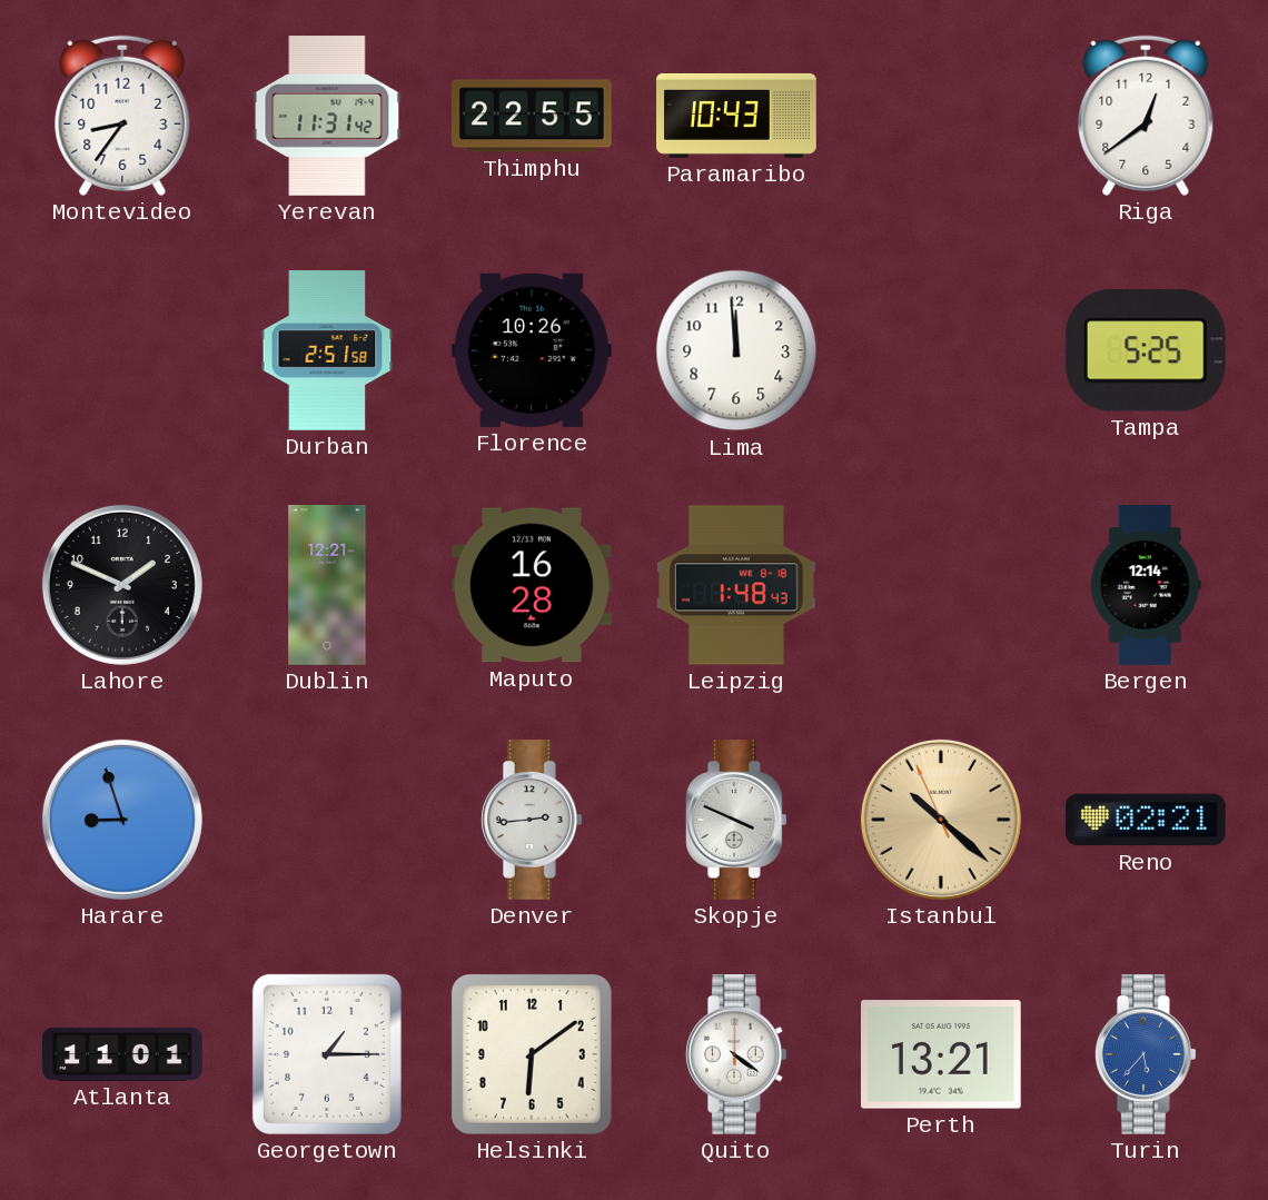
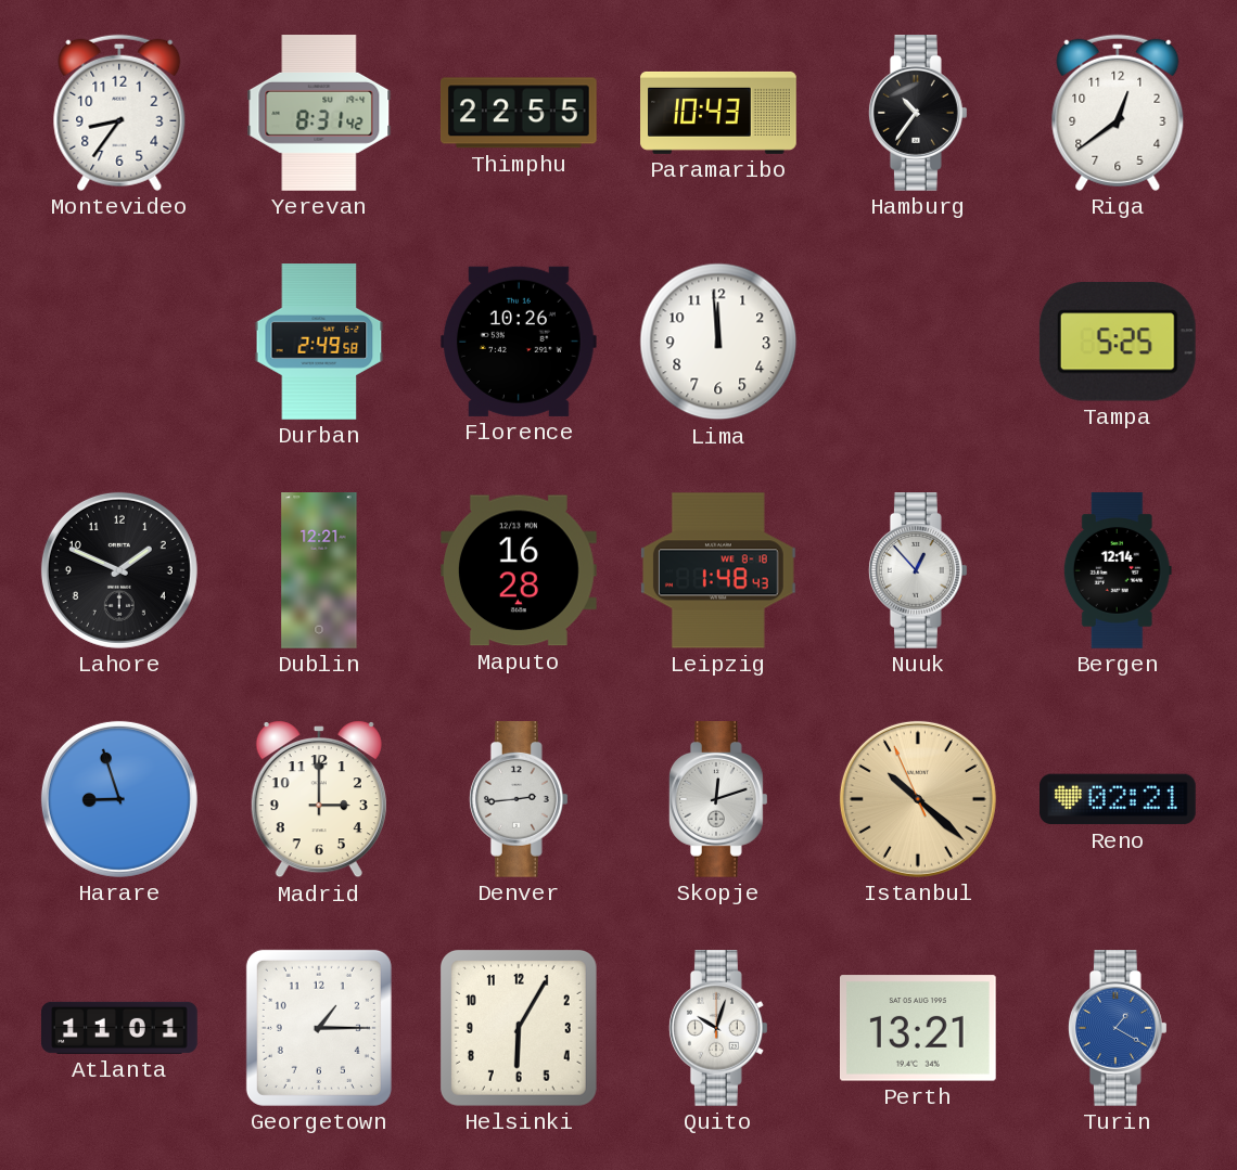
Yerevan: 11:31 -> 8:31 (319, 114)
Hamburg: none -> 10:36 (918, 114)
Durban: 2:51 -> 2:49 (319, 343)
Nuuk: none -> 12:53 (918, 571)
Madrid: none -> 3:00 (319, 799)
Skopje: 3:49 -> 12:12 (718, 800)
Helsinki: 6:09 -> 6:05 (519, 1028)
Quito: 4:21 -> 10:03 (718, 1029)
Turin: 5:37 -> 1:20 (1118, 1029)
